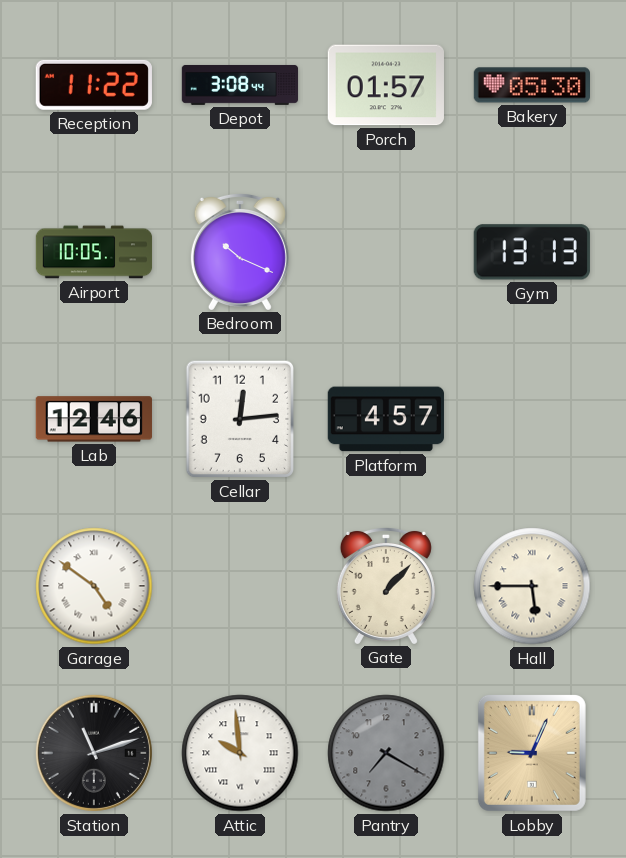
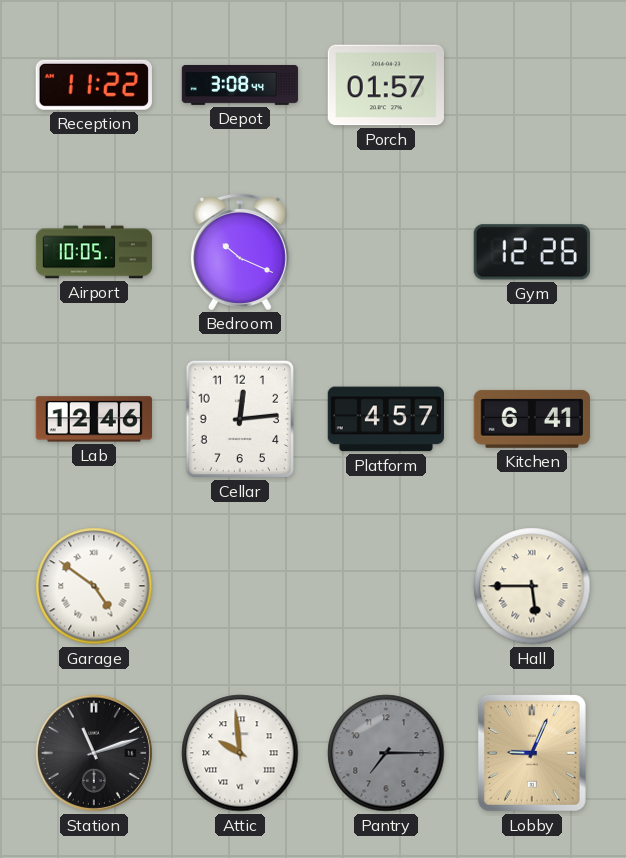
Bakery: 05:30 -> none (531, 85)
Gym: 13:13 -> 12:26 (532, 252)
Kitchen: none -> 6:41 (532, 419)
Gate: 1:07 -> none (386, 585)
Pantry: 7:20 -> 7:15 (386, 753)
